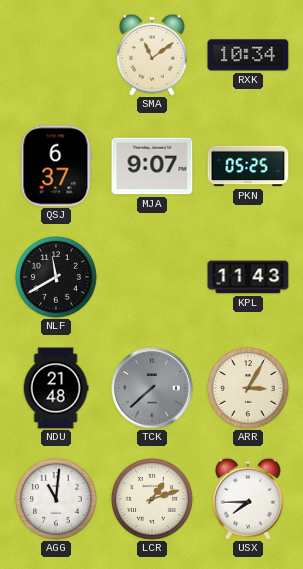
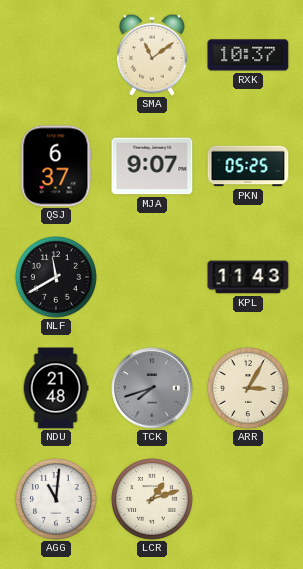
RXK: 10:34 -> 10:37 (248, 55)
TCK: 7:38 -> 7:42 (152, 388)
USX: 7:45 -> none (248, 499)
